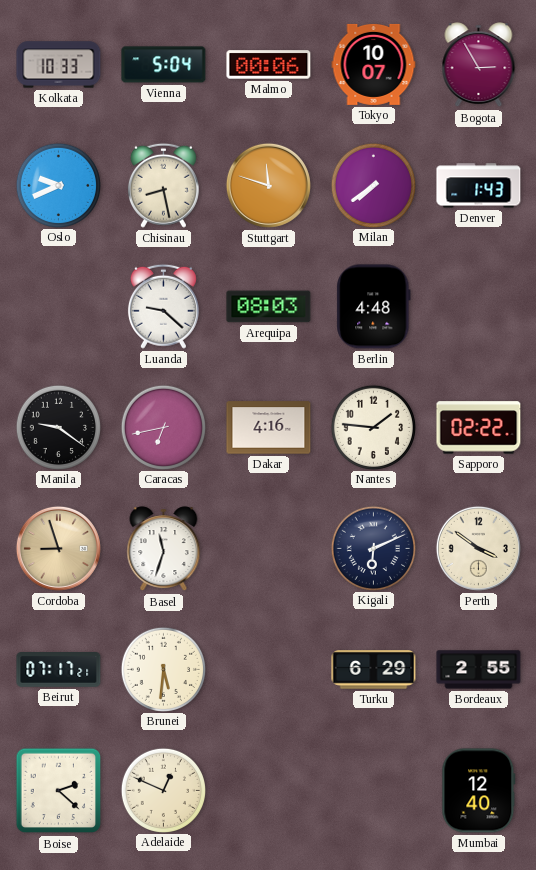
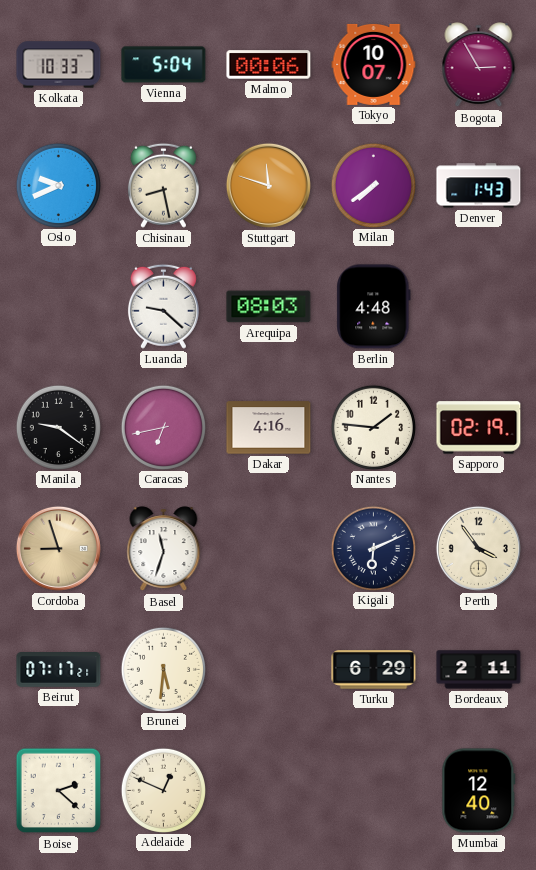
Sapporo: 02:22 -> 02:19 (479, 428)
Perth: 3:51 -> 3:54 (478, 548)
Bordeaux: 2:55 -> 2:11 (479, 670)
